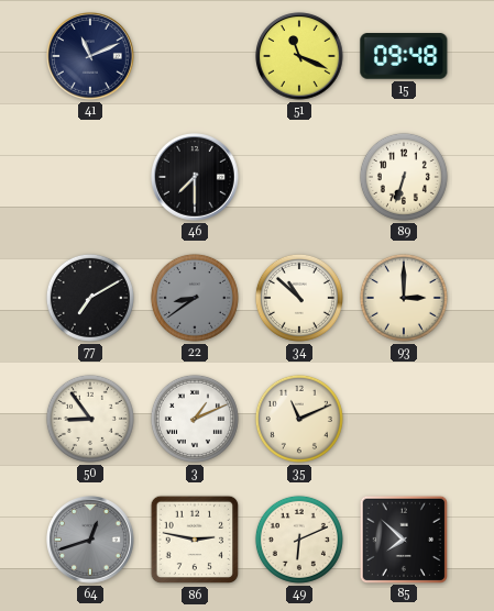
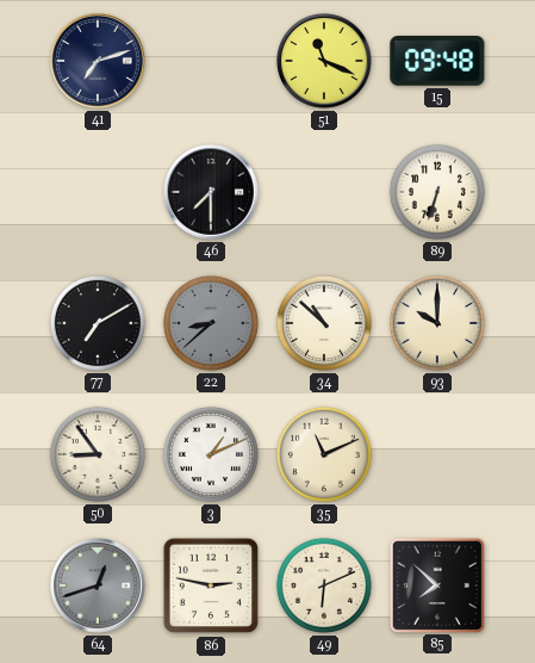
41: 11:11 -> 7:12 (98, 61)
22: 8:39 -> 8:38 (211, 323)
93: 3:00 -> 10:00 (437, 323)
